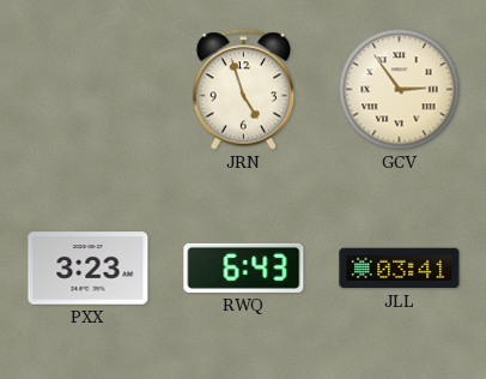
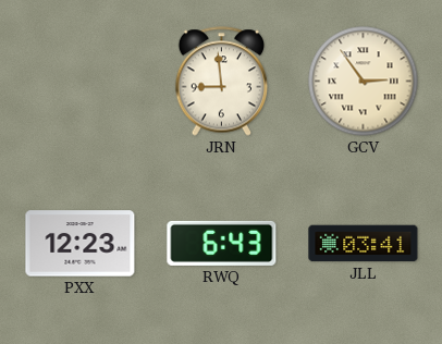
JRN: 4:57 -> 8:59 (222, 82)
PXX: 3:23 -> 12:23 (81, 244)
